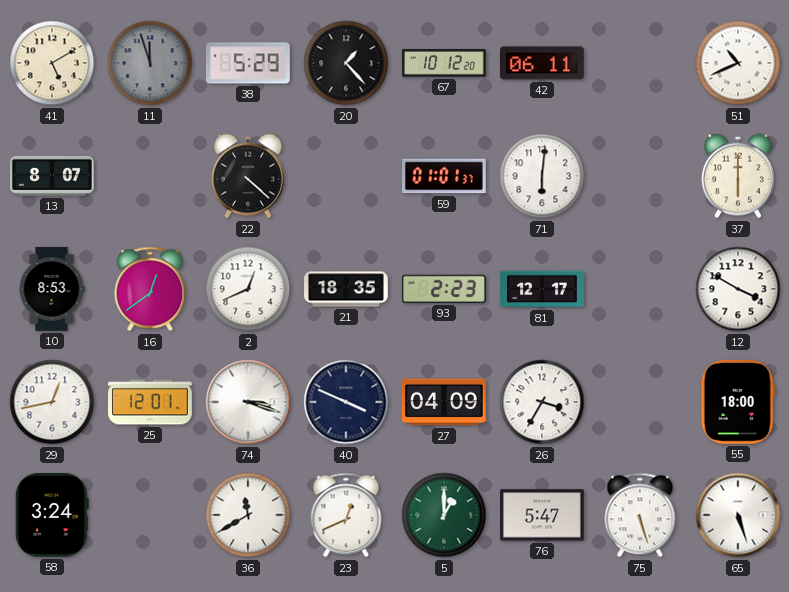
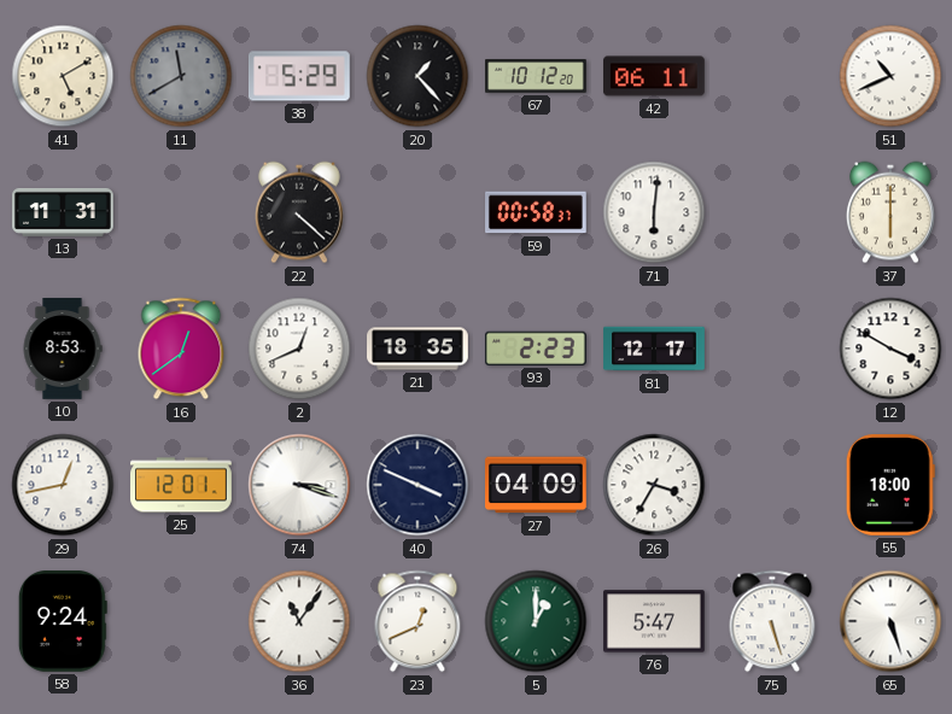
11: 11:57 -> 11:40 (181, 76)
13: 8:07 -> 11:31 (64, 212)
59: 01:01 -> 00:58 (537, 212)
58: 3:24 -> 9:24 (63, 622)
36: 11:40 -> 11:06 (299, 621)
